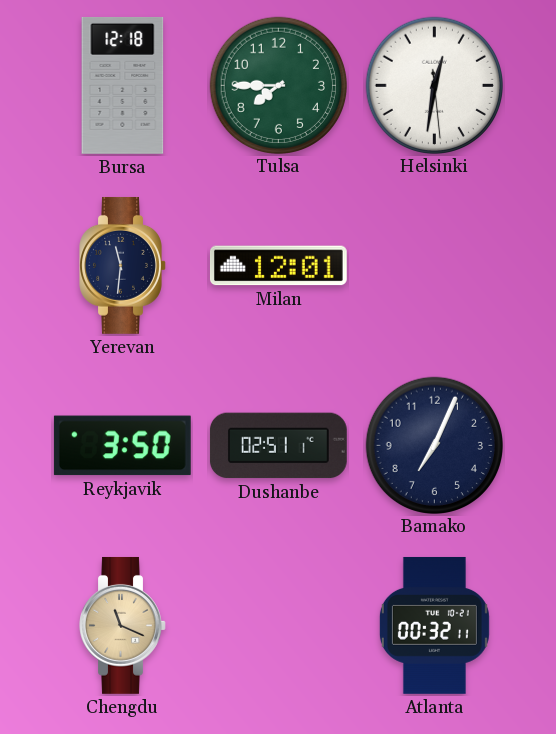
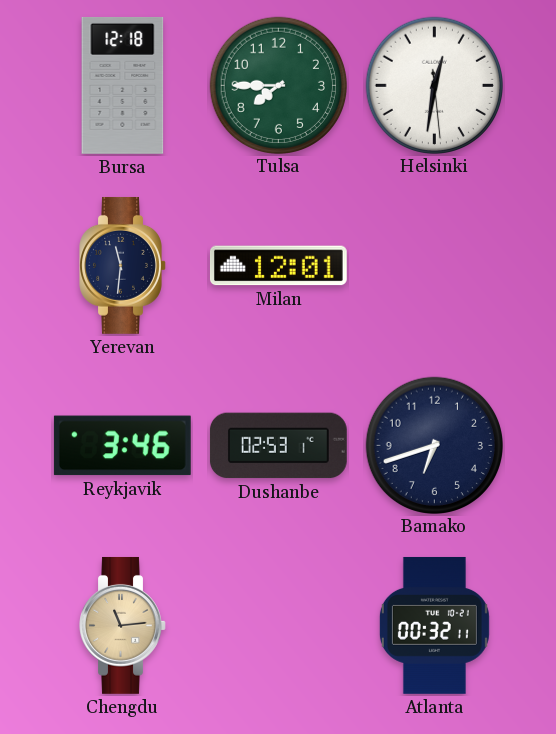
Reykjavik: 3:50 -> 3:46 (122, 446)
Dushanbe: 02:51 -> 02:53 (278, 446)
Bamako: 7:04 -> 6:42 (434, 445)
Chengdu: 11:19 -> 11:14 (123, 625)
